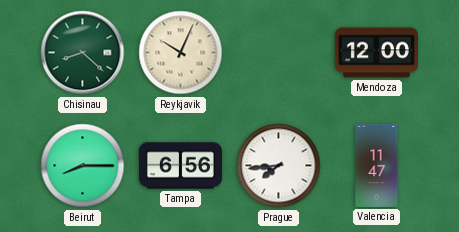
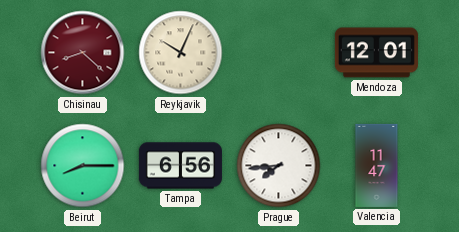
Chisinau dial: green -> burgundy (83, 53)
Mendoza: 12:00 -> 12:01 (376, 53)
